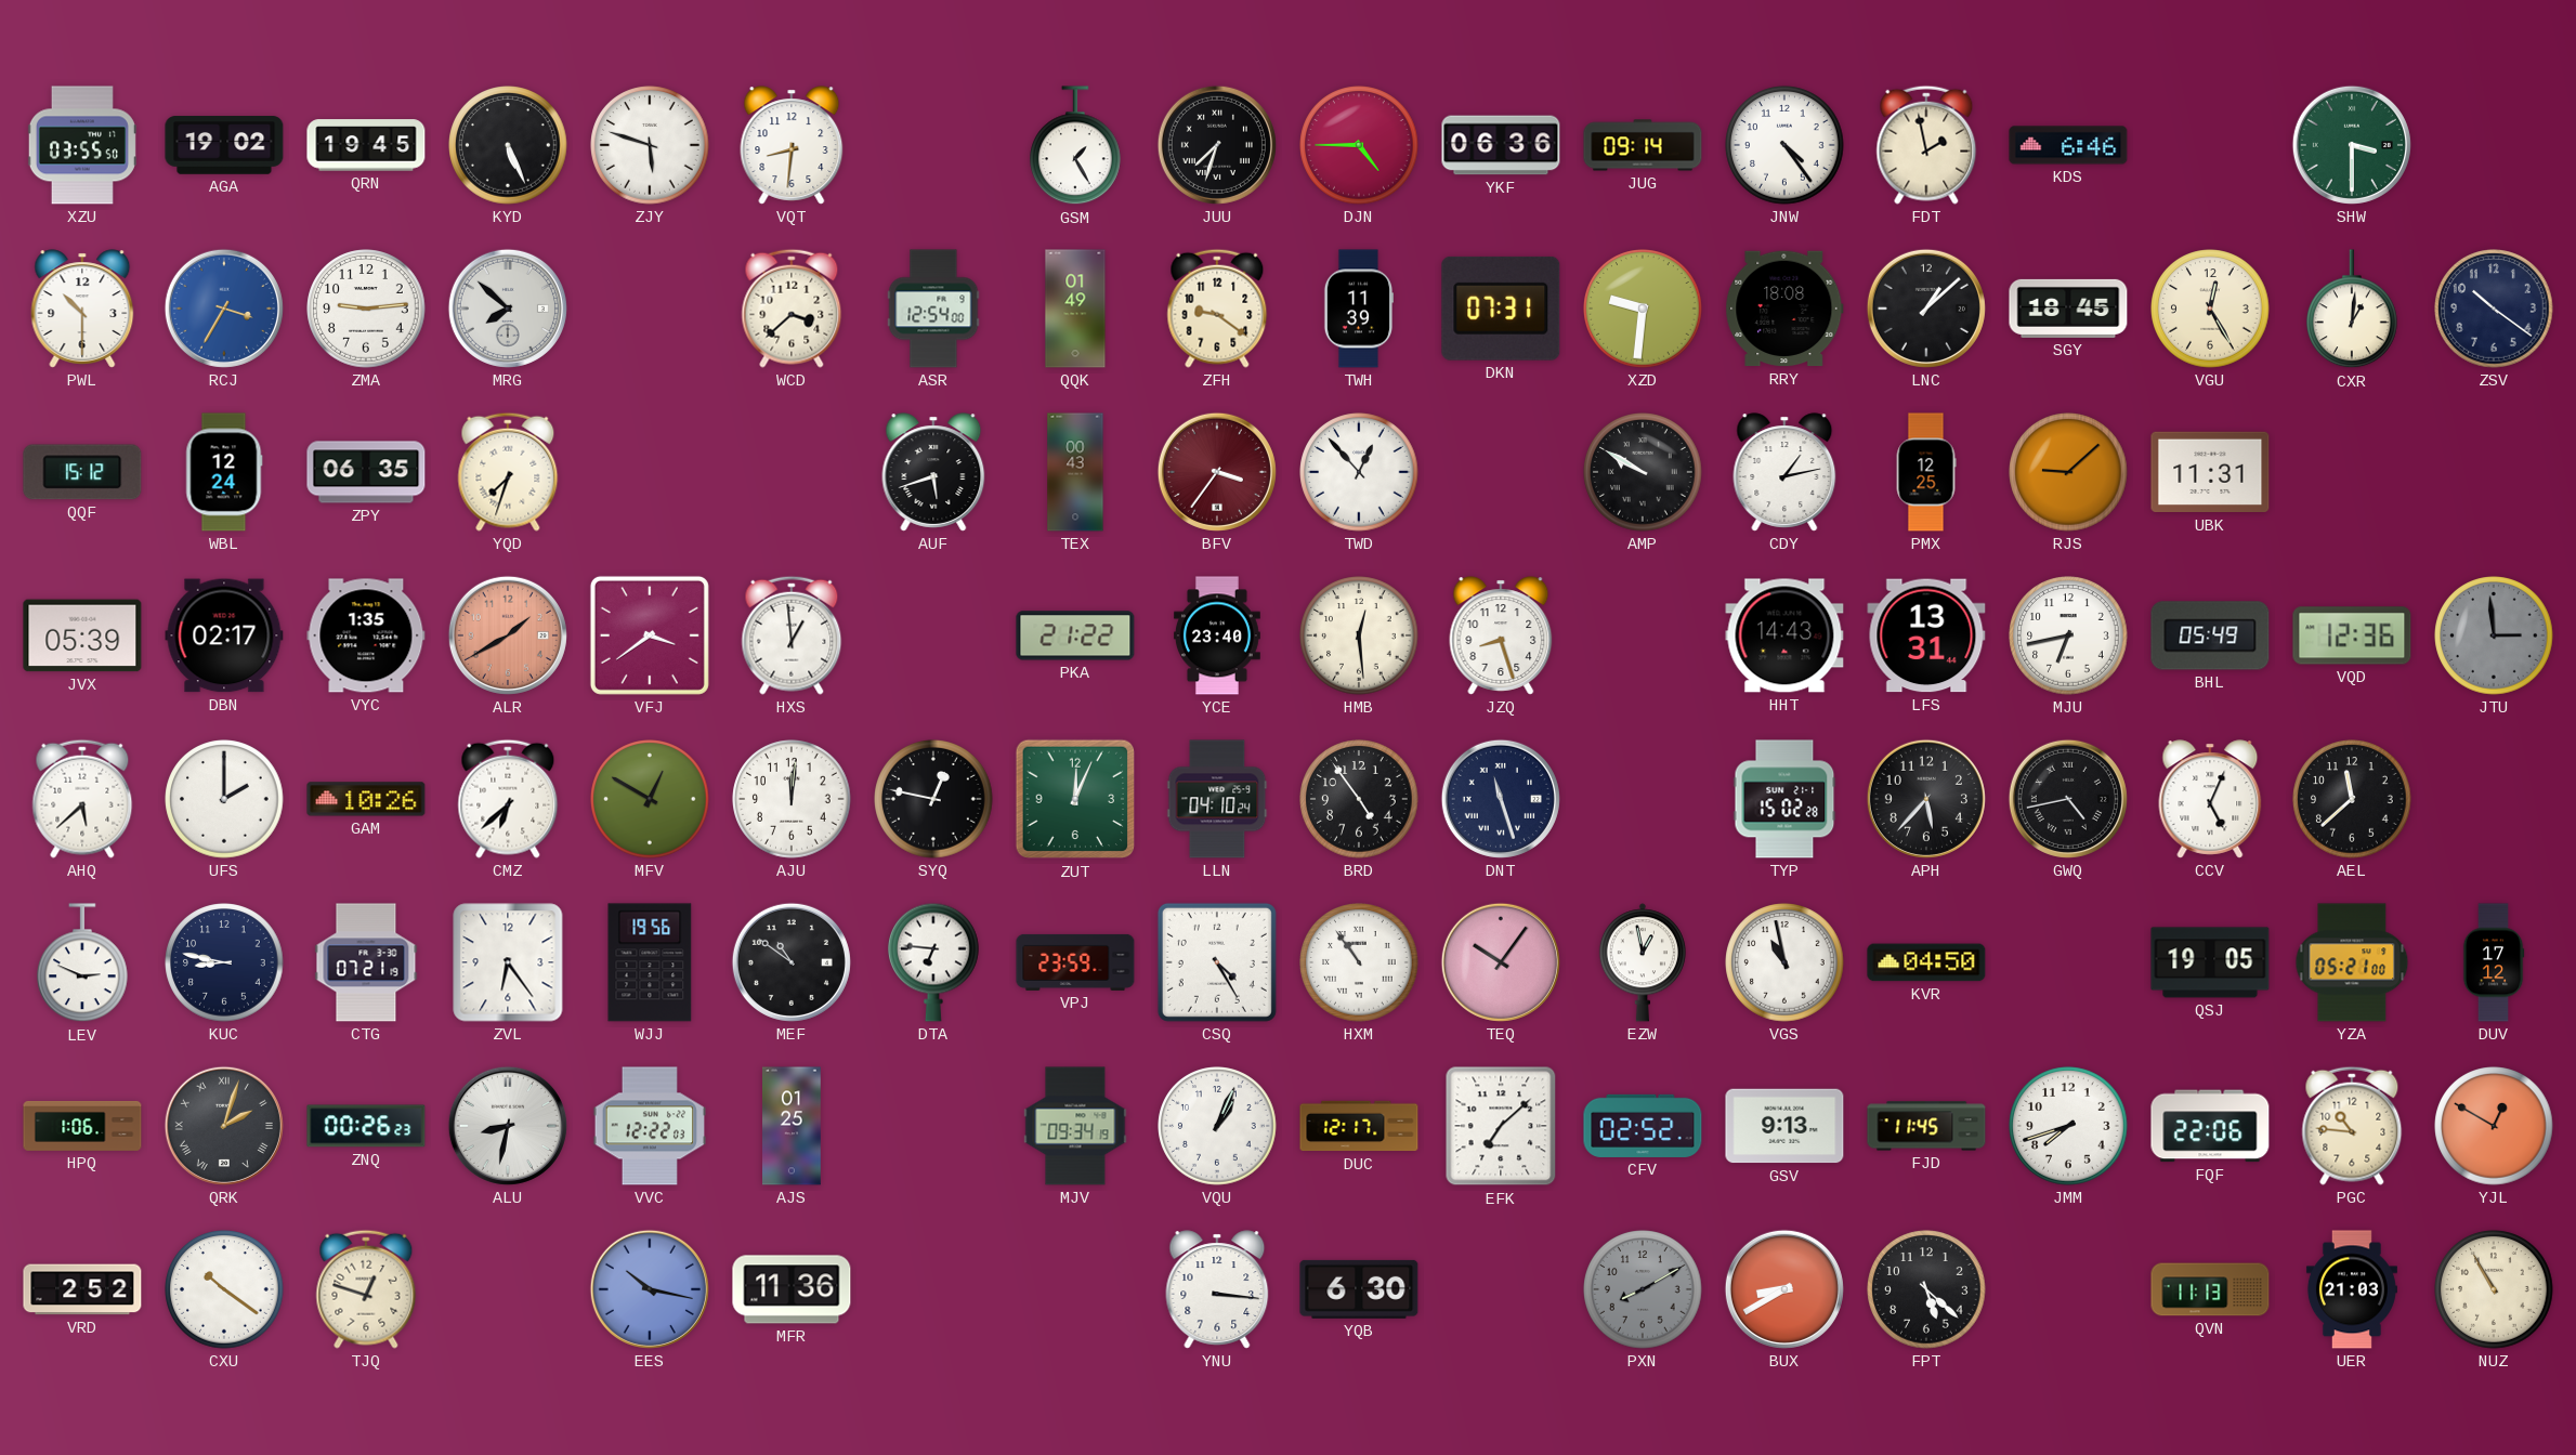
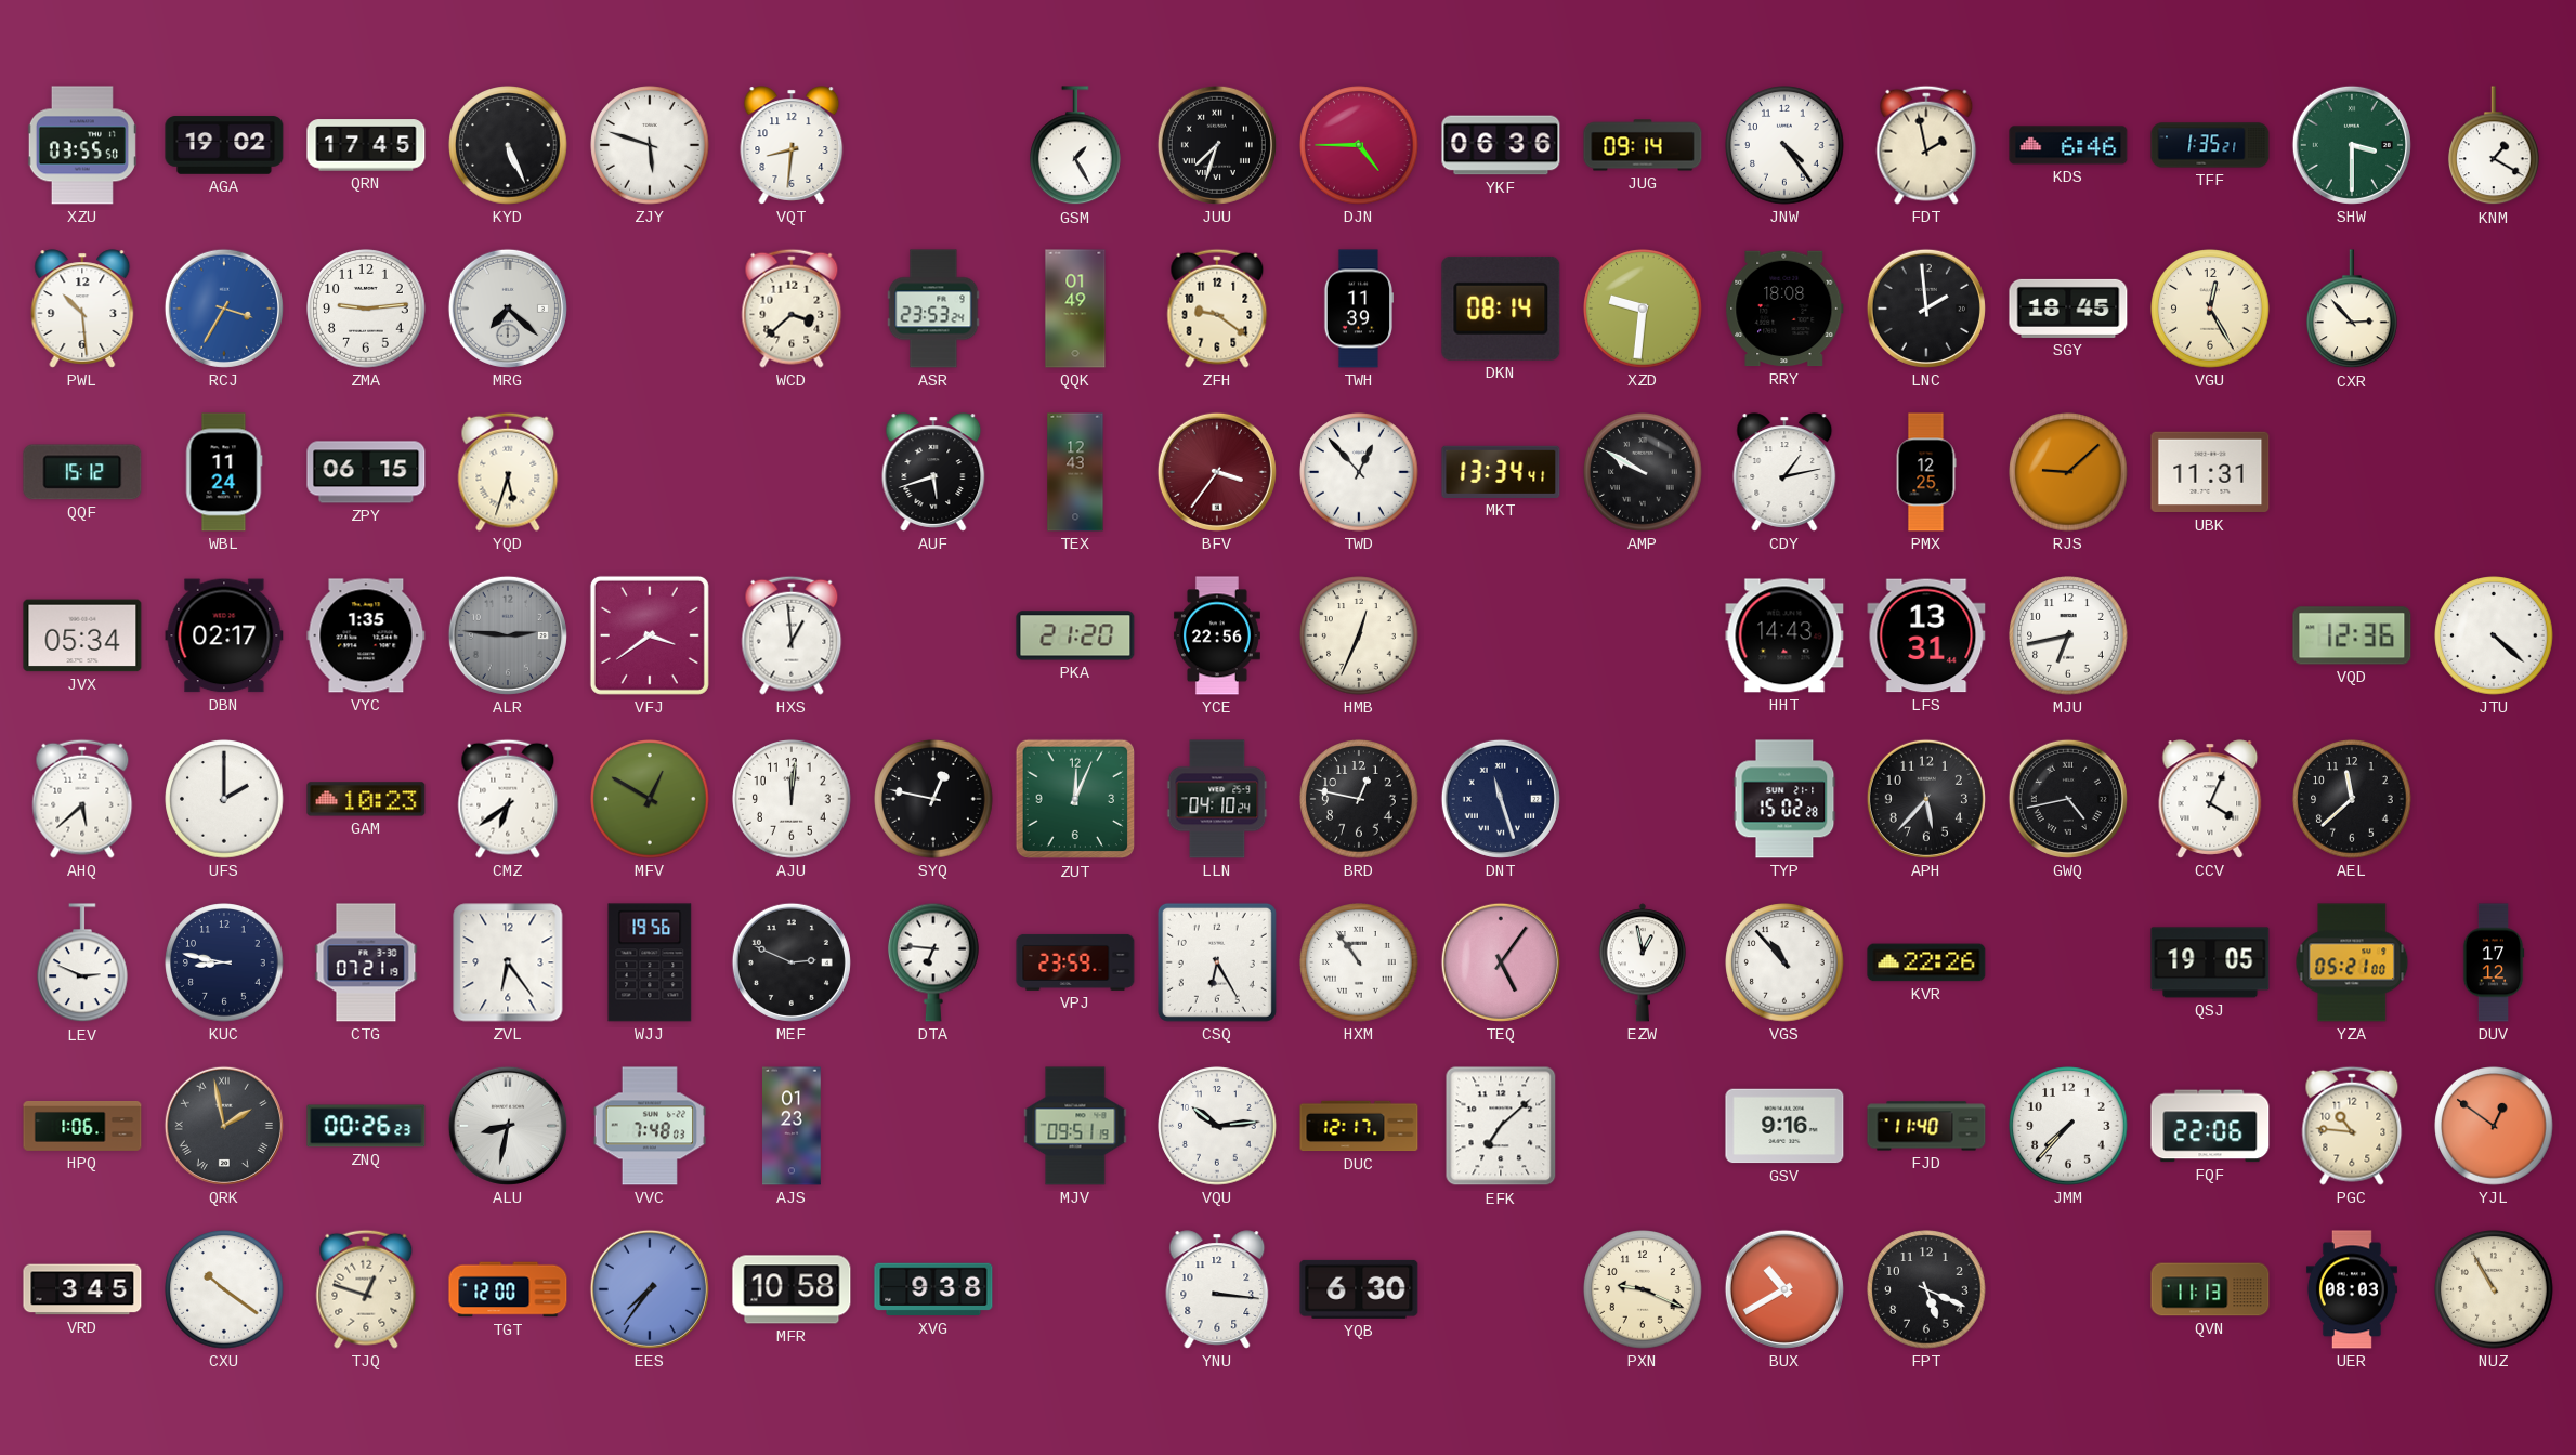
QRN: 19:45 -> 17:45 (366, 145)
TFF: none -> 1:35 (2210, 145)
KNM: none -> 1:20 (2495, 146)
PWL: 10:30 -> 10:29 (82, 309)
MRG: 7:52 -> 7:22 (508, 309)
ASR: 12:54 -> 23:53 (933, 309)
DKN: 07:31 -> 08:14 (1501, 309)
LNC: 1:08 -> 1:59 (1926, 309)
CXR: 1:01 -> 2:53 (2353, 310)
ZSV: 10:21 -> none (2494, 309)
WBL: 12:24 -> 11:24 (224, 472)
ZPY: 06:35 -> 06:15 (366, 472)
YQD: 7:33 -> 5:33 (508, 472)
TEX: 00:43 -> 12:43 (1075, 472)
MKT: none -> 13:34 (1501, 472)
JVX: 05:39 -> 05:34 (82, 635)
ALR: 1:40 -> 2:46 (508, 635)
ALR dial: salmon -> grey (508, 635)
PKA: 21:22 -> 21:20 (1075, 635)
YCE: 23:40 -> 22:56 (1217, 635)
HMB: 12:29 -> 12:34 (1359, 635)
JZQ: 8:27 -> none (1501, 635)
BHL: 05:49 -> none (2210, 635)
JTU: 2:59 -> 4:22 (2494, 635)
JTU dial: grey -> white (2494, 635)
GAM: 10:26 -> 10:23 (366, 799)
CMZ: 6:38 -> 6:39 (508, 799)
BRD: 4:54 -> 12:47 (1359, 799)
CCV: 5:04 -> 4:04 (2210, 799)
MEF: 10:51 -> 2:49 (792, 962)
CSQ: 4:25 -> 6:25 (1217, 962)
TEQ: 10:06 -> 5:06 (1501, 962)
VGS: 10:58 -> 10:53 (1784, 962)
KVR: 04:50 -> 22:26 (1926, 962)
QRK: 2:03 -> 1:58 (224, 1126)
VVC: 12:22 -> 7:48 (649, 1126)
AJS: 01:25 -> 01:23 (793, 1126)
MJV: 09:34 -> 09:51 (1075, 1126)
VQU: 1:04 -> 10:14 (1217, 1126)
CFV: 02:52 -> none (1643, 1126)
GSV: 9:13 -> 9:16 (1784, 1126)
FJD: 11:45 -> 11:40 (1926, 1126)
JMM: 7:42 -> 7:37 (2068, 1126)
YJL: 12:50 -> 12:51 (2494, 1126)
VRD: 2:52 -> 3:45 (82, 1289)
TGT: none -> 12:00 (508, 1289)
EES: 10:17 -> 7:36 (650, 1289)
MFR: 11:36 -> 10:58 (792, 1289)
XVG: none -> 9:38 (933, 1289)
PXN: 8:10 -> 9:19 (1643, 1289)
PXN dial: grey -> cream (1643, 1289)
BUX: 8:40 -> 10:40 (1784, 1289)
FPT: 5:22 -> 5:19 (1926, 1289)
UER: 21:03 -> 08:03 (2352, 1289)
